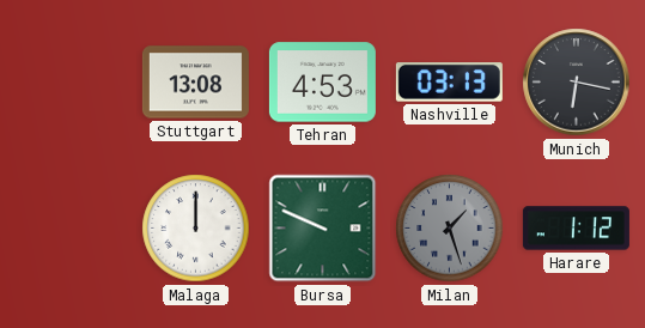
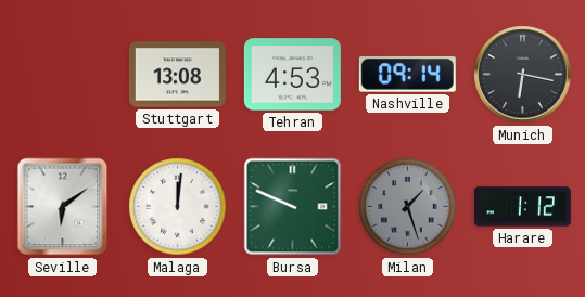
Nashville: 03:13 -> 09:14 (407, 75)
Seville: none -> 6:09 (63, 207)
Malaga: 12:00 -> 12:01 (178, 207)
